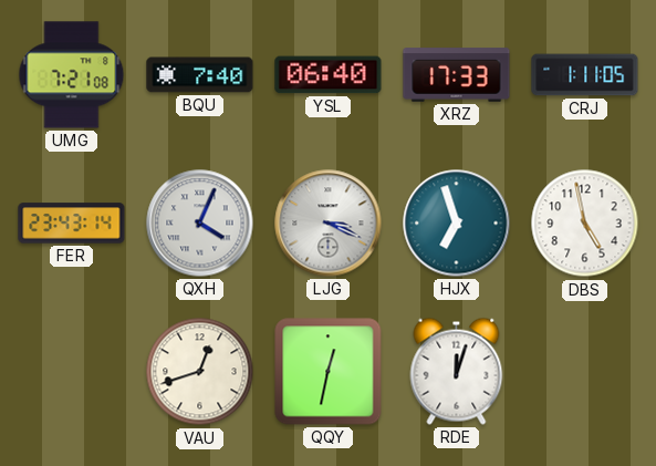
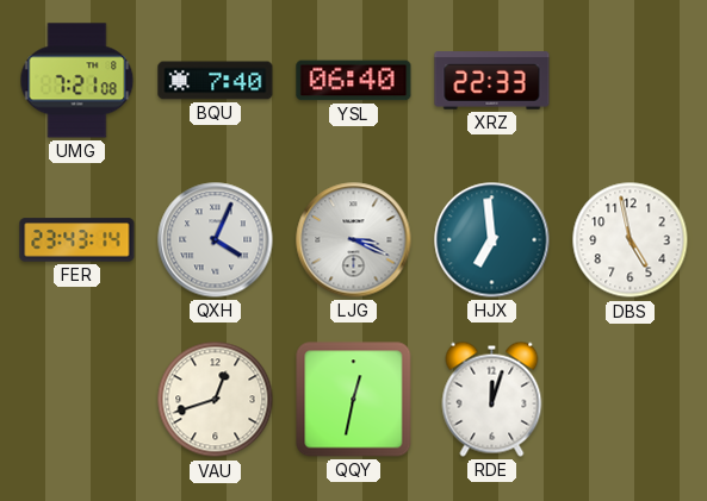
XRZ: 17:33 -> 22:33 (492, 81)
CRJ: 1:11 -> none (585, 75)
HJX: 6:57 -> 6:59 (492, 240)
